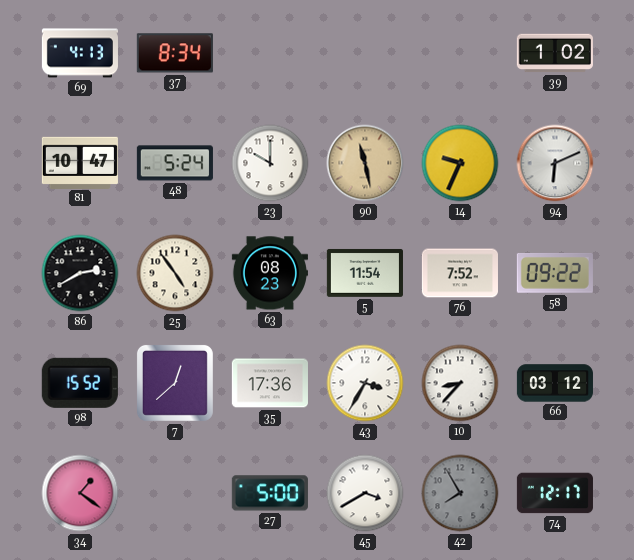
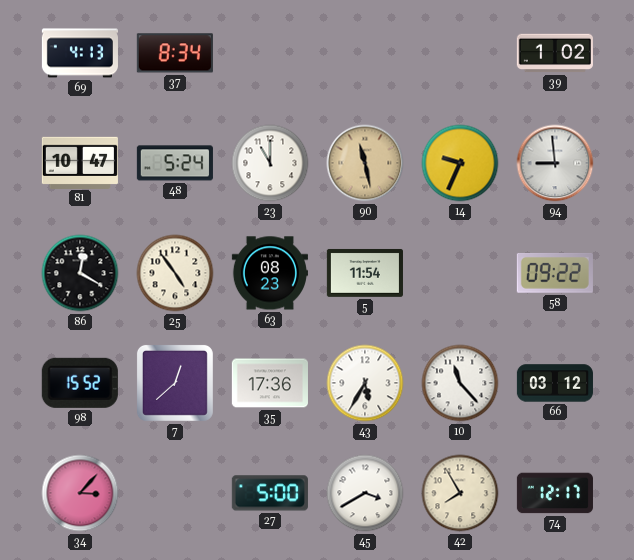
23: 10:00 -> 11:00 (270, 163)
94: 6:11 -> 8:59 (555, 163)
86: 2:40 -> 12:20 (80, 273)
76: 7:52 -> none (460, 273)
43: 3:35 -> 5:35 (365, 383)
10: 8:37 -> 11:23 (460, 383)
34: 1:21 -> 3:07 (80, 493)
42 dial: grey -> cream (460, 493)
